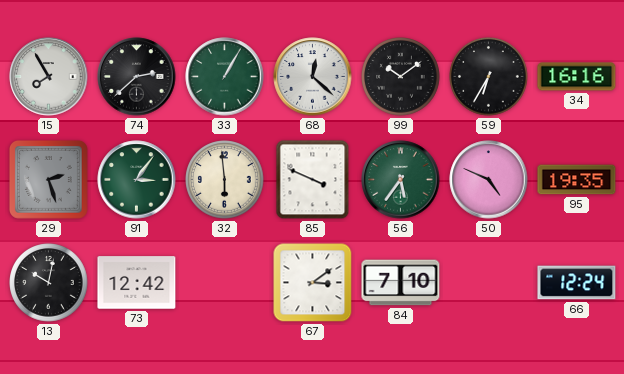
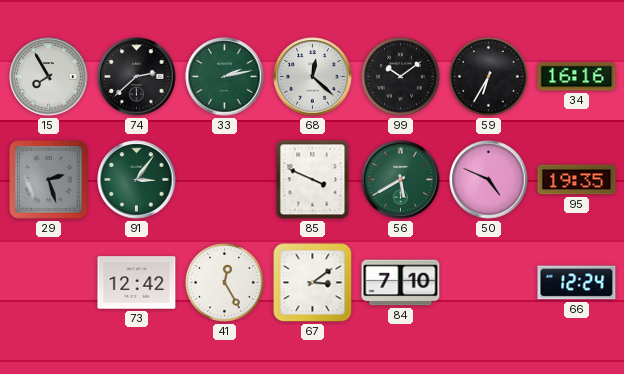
33: 1:05 -> 2:13 (225, 77)
32: 5:59 -> none (225, 180)
56: 5:36 -> 5:40 (401, 180)
13: 10:02 -> none (49, 283)
41: none -> 12:25 (225, 283)
